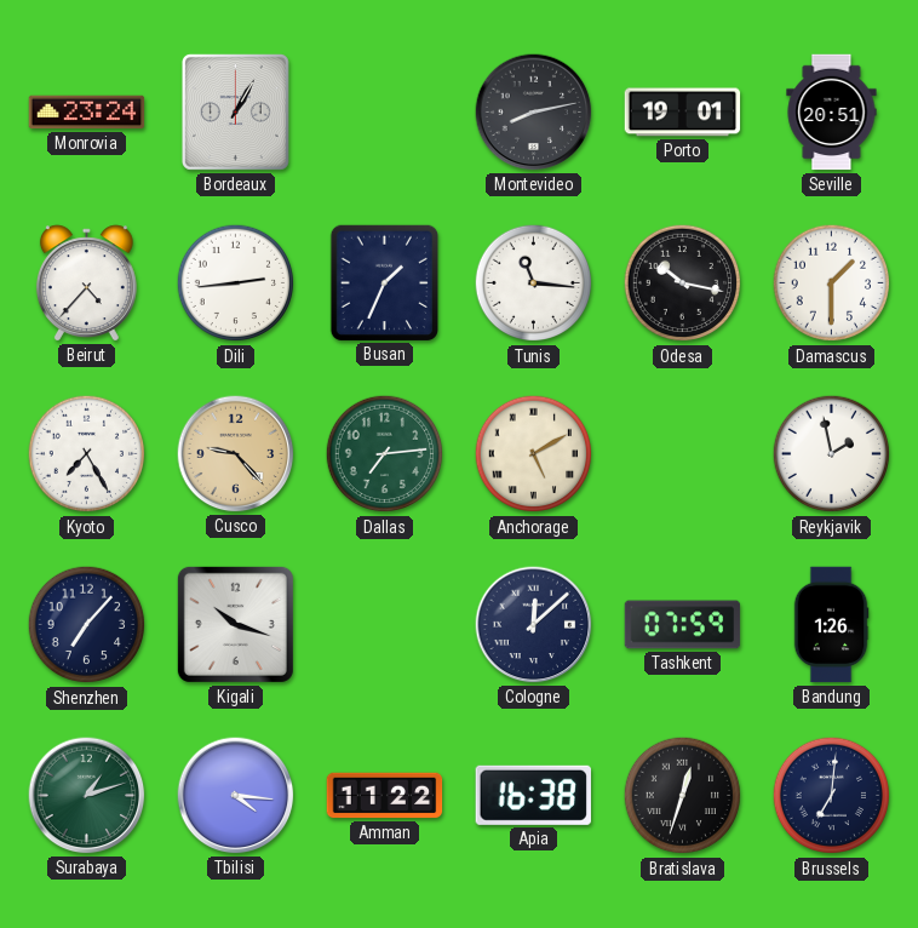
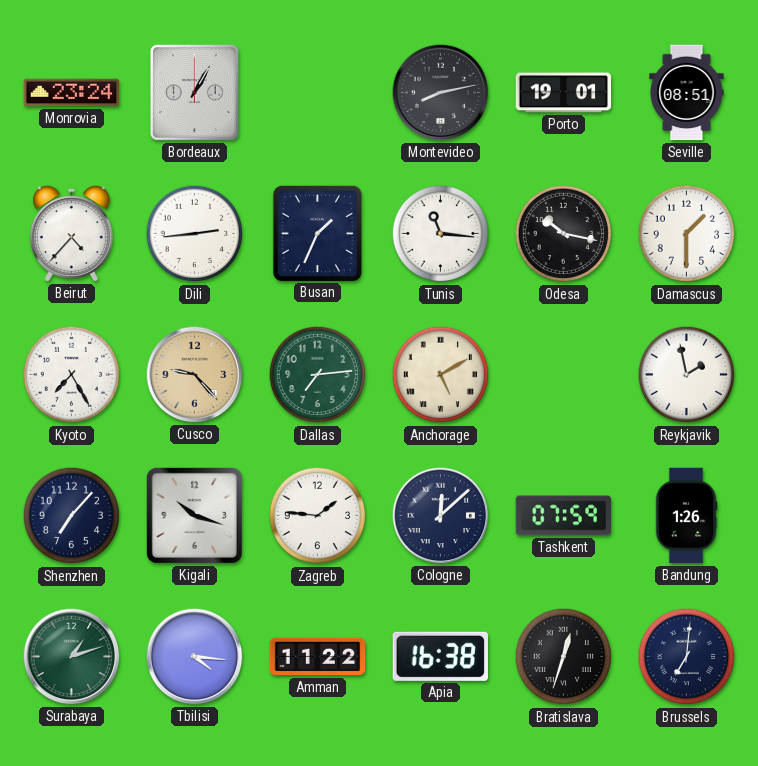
Seville: 20:51 -> 08:51 (687, 93)
Zagreb: none -> 1:46 (318, 516)
